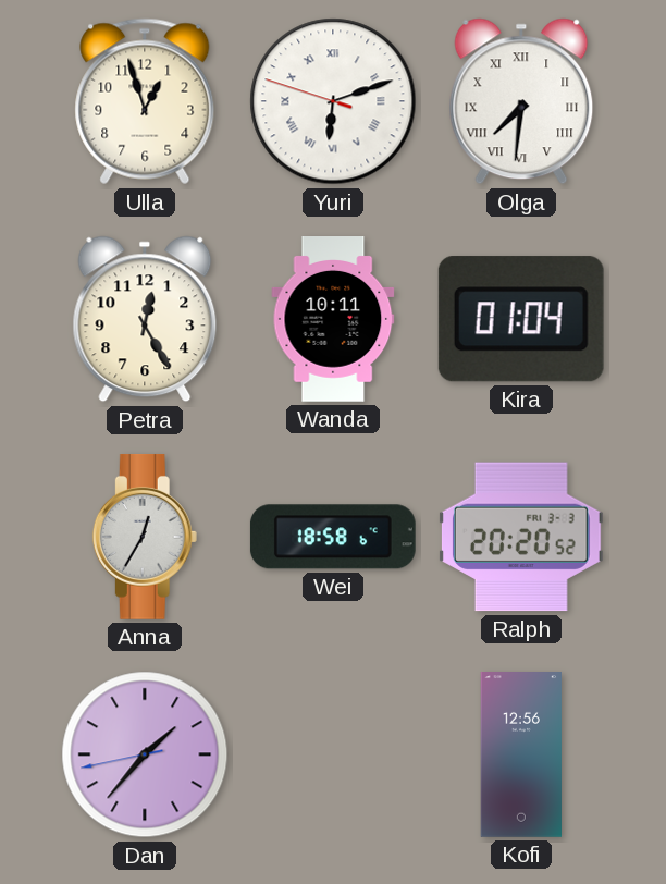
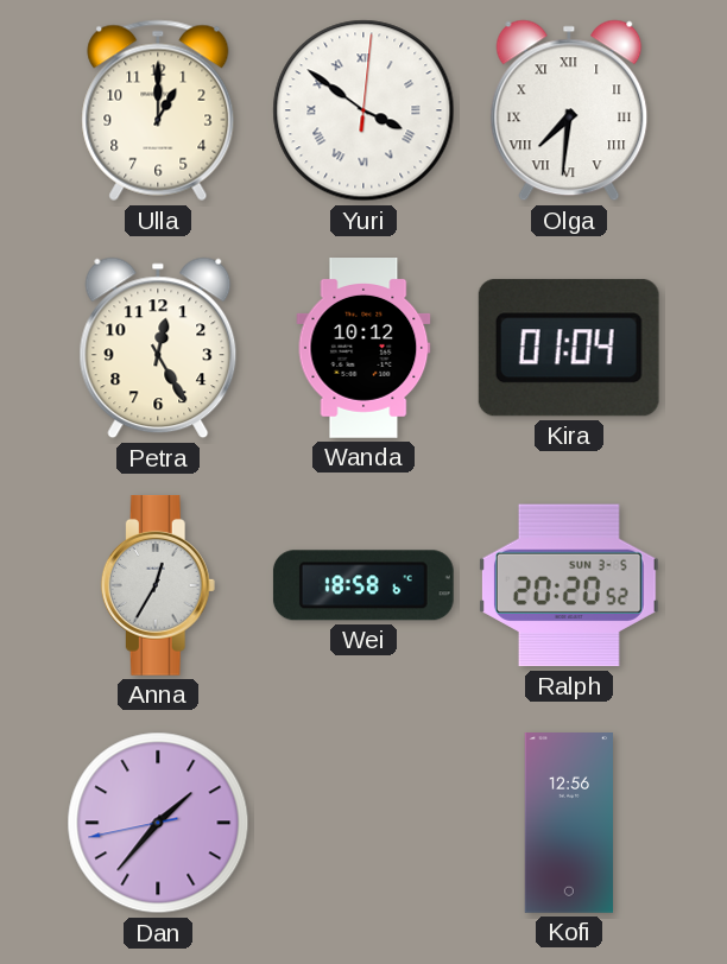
Ulla: 12:57 -> 1:00 (158, 110)
Yuri: 6:11 -> 3:51 (363, 110)
Wanda: 10:11 -> 10:12 (363, 349)
Ralph date: FRI 3-3 -> SUN 3-5 (569, 585)
